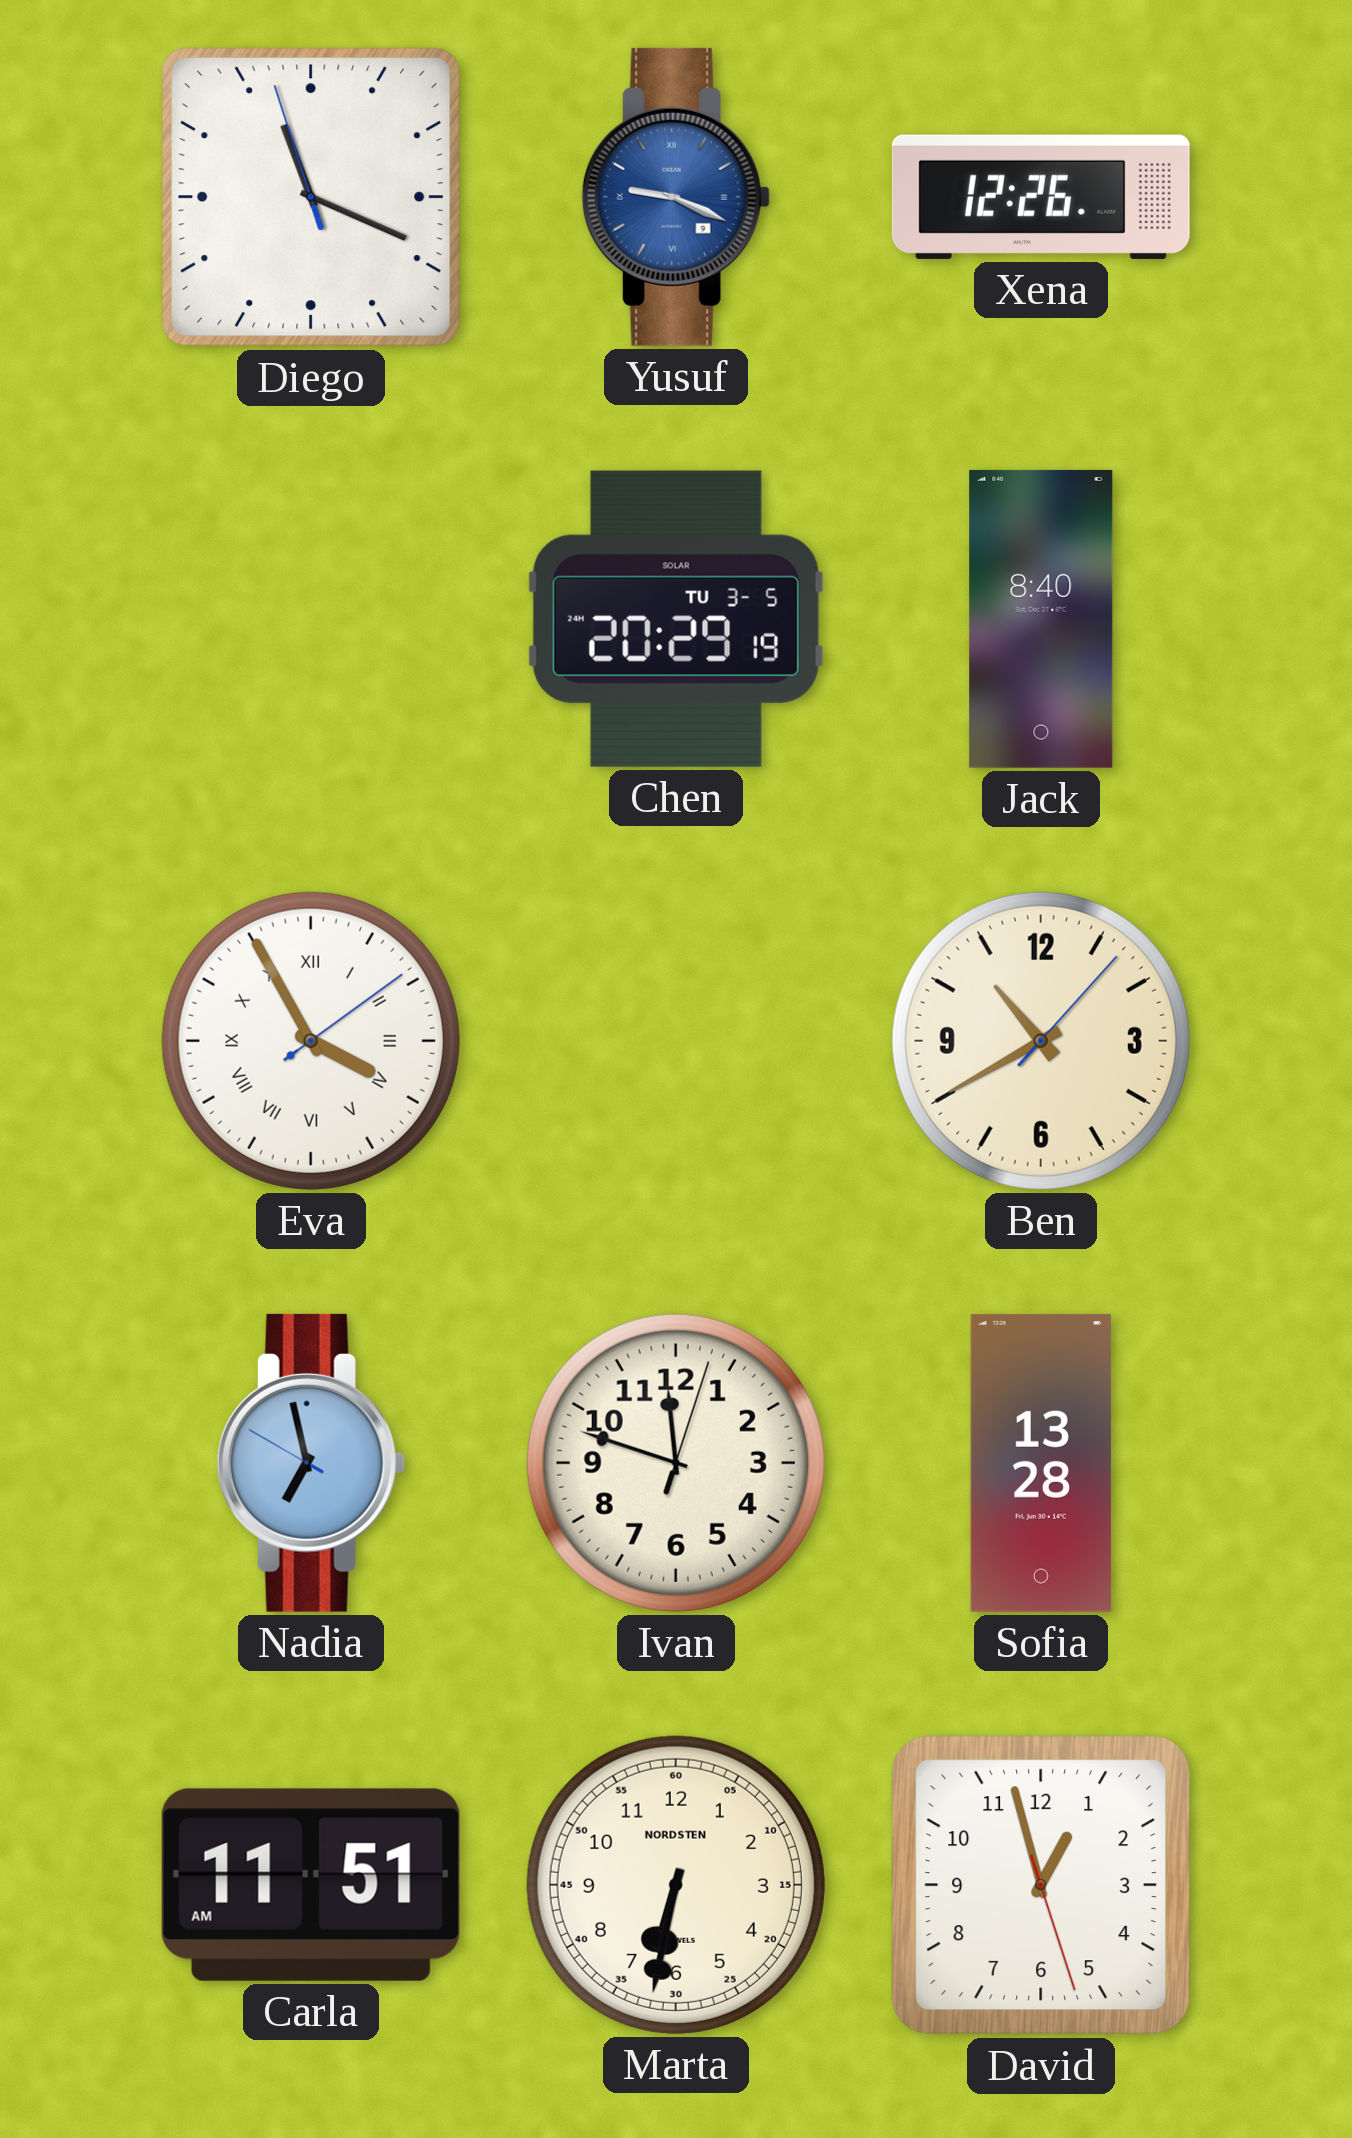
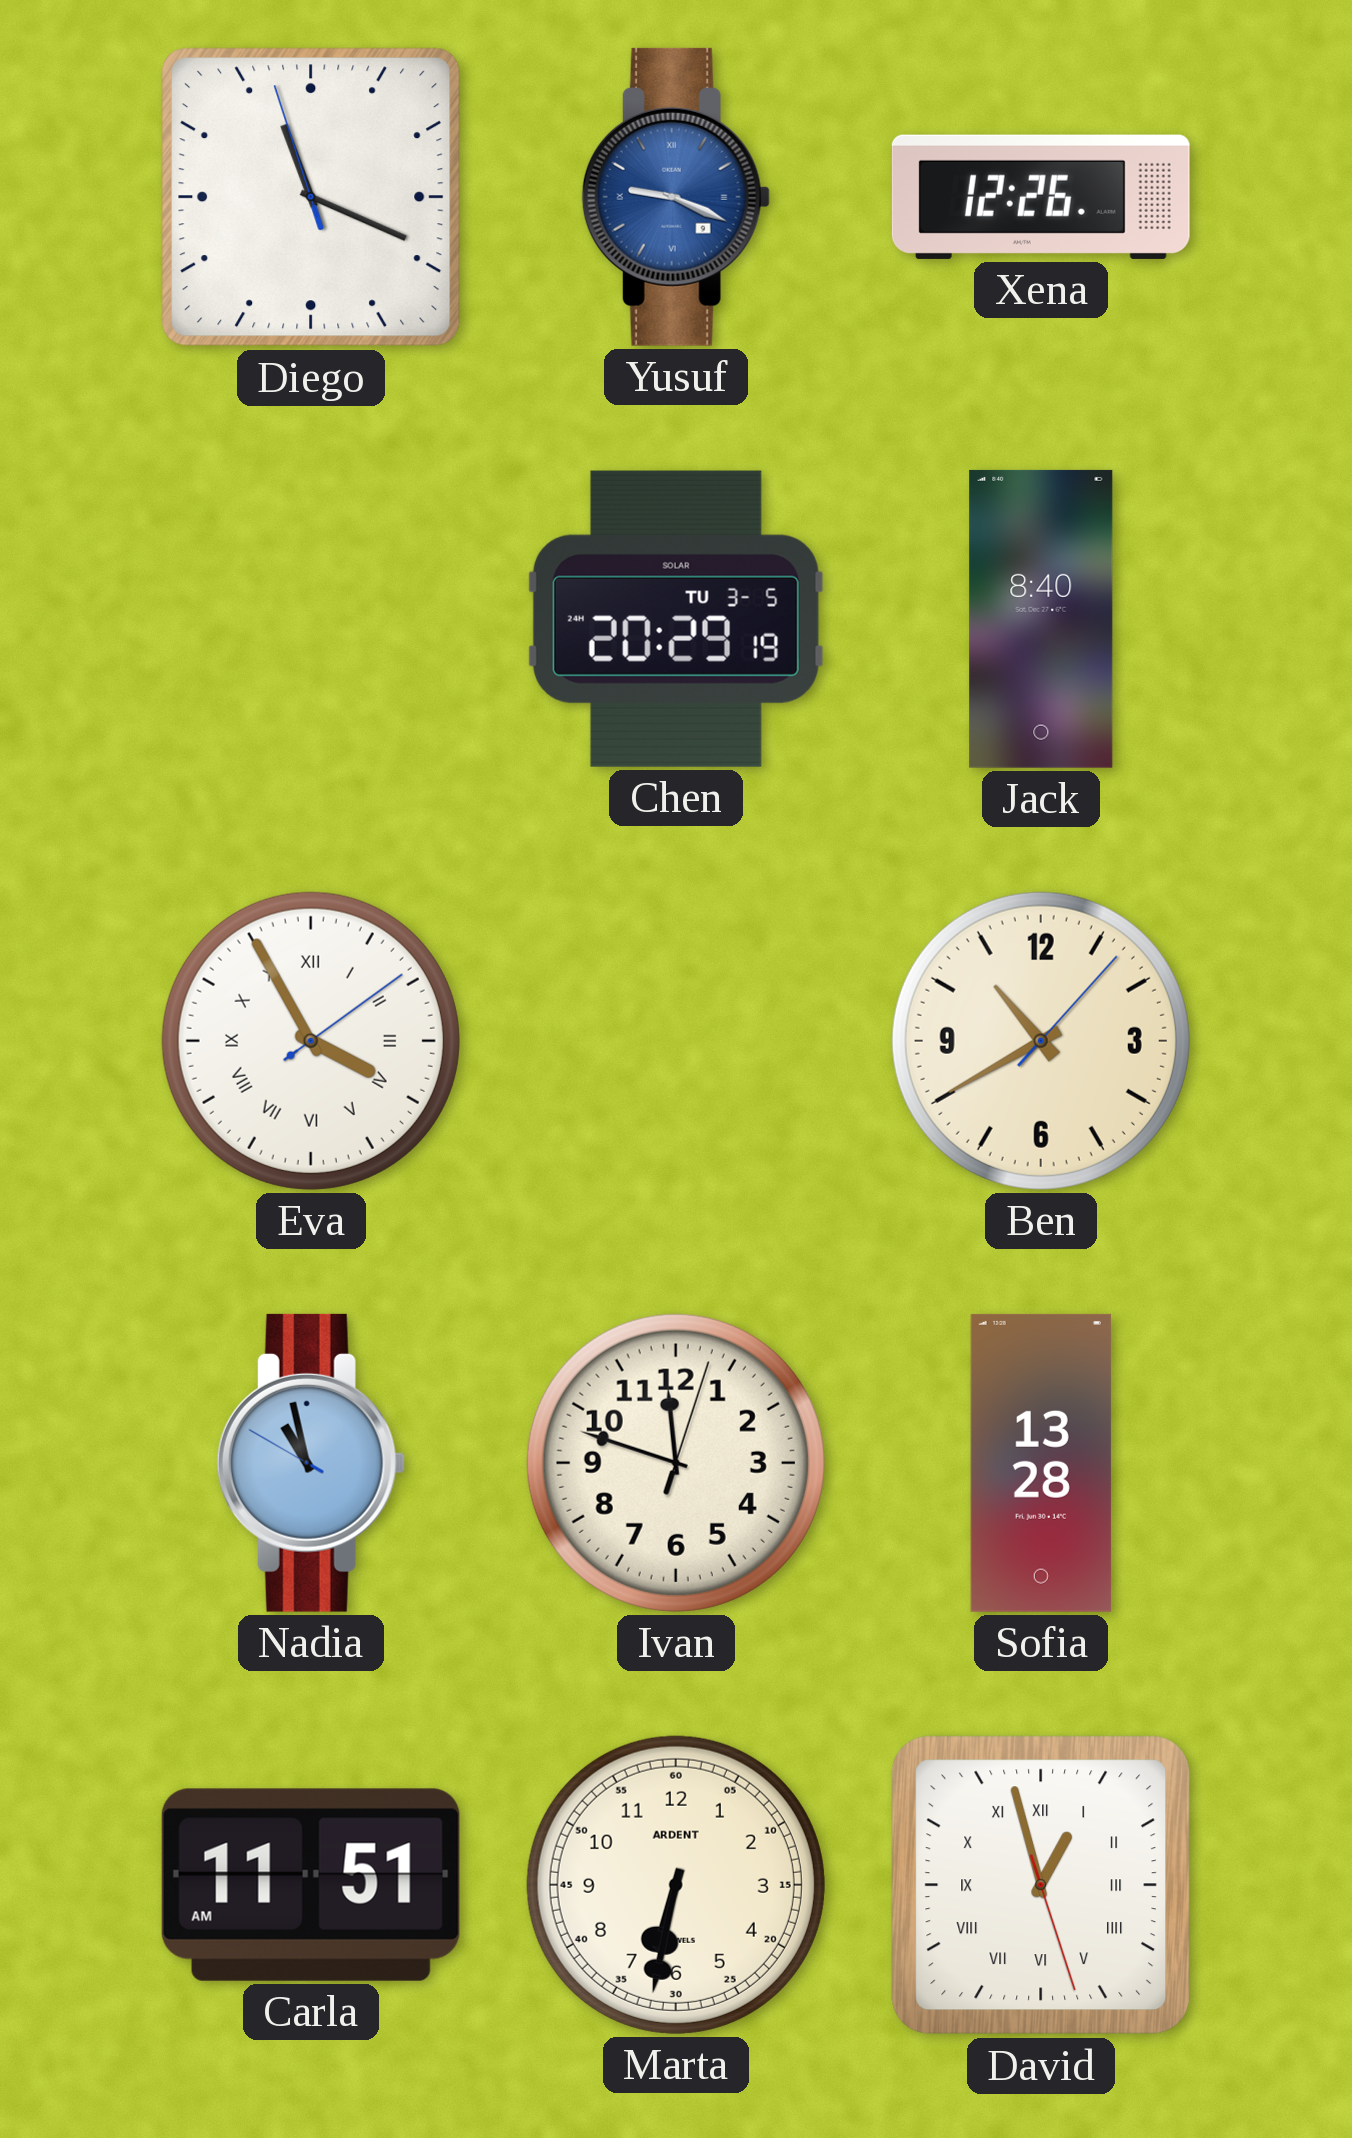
Nadia: 6:57 -> 10:57 (311, 1463)
Marta brand: NORDSTEN -> ARDENT (676, 1885)
David numerals: Arabic -> Roman (1041, 1885)
